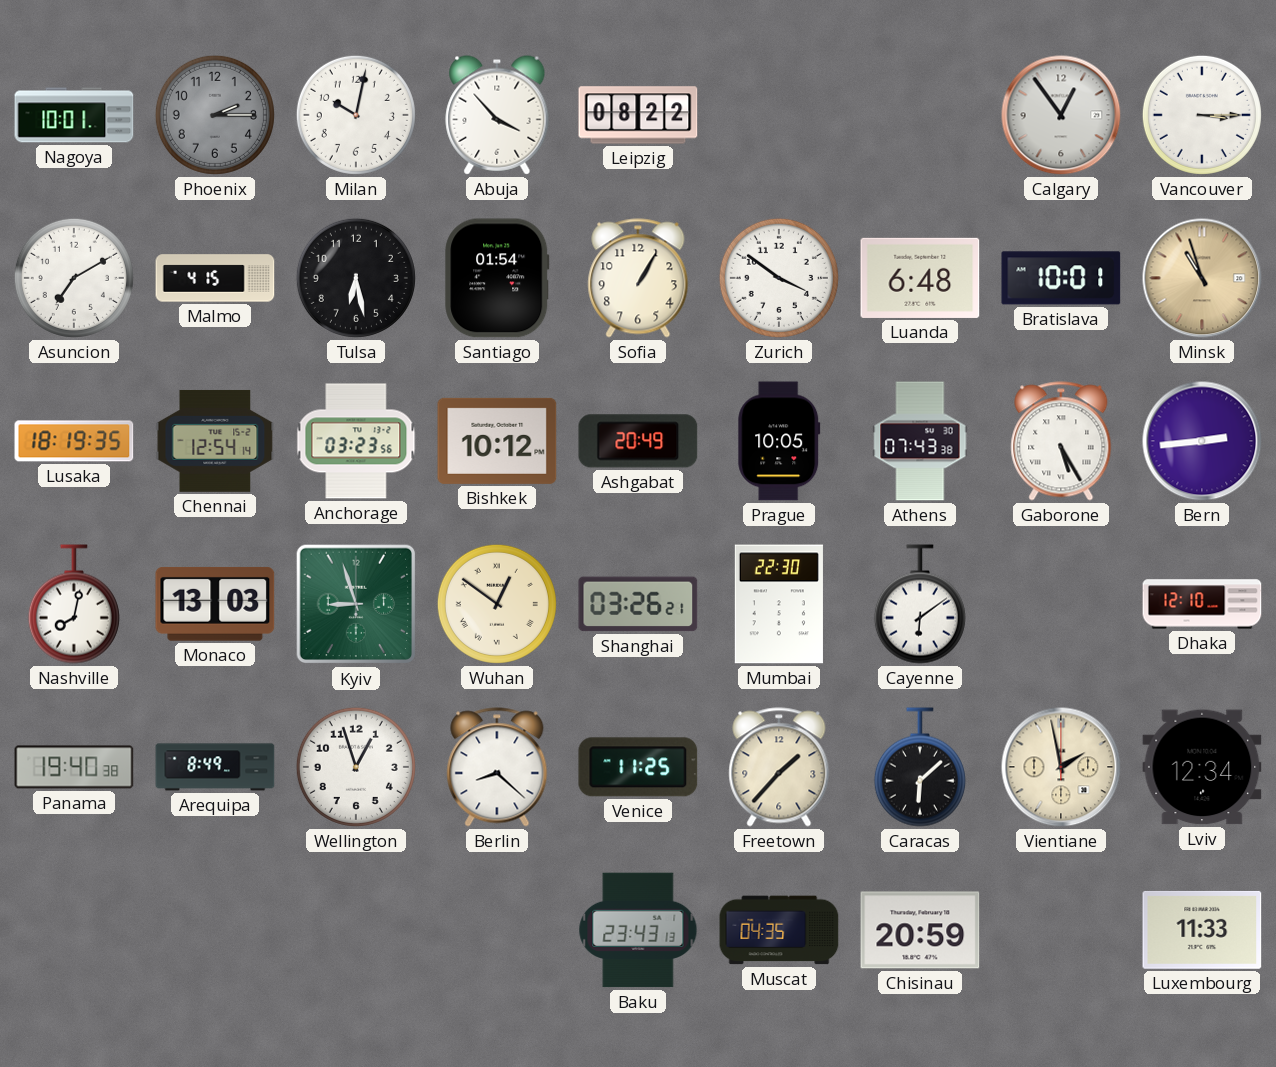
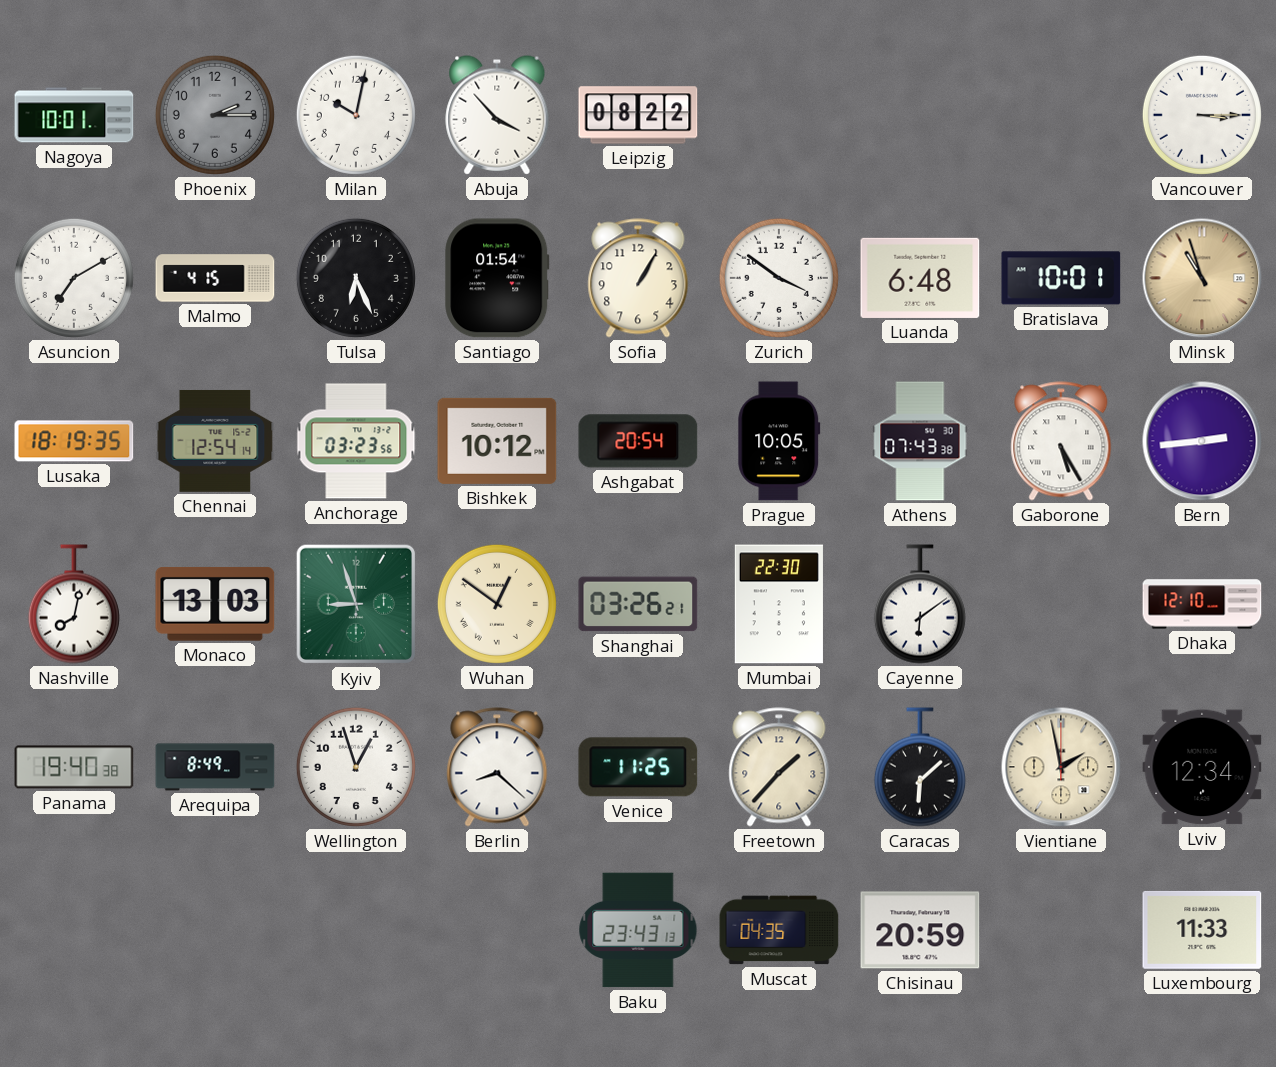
Calgary: 12:54 -> none (1061, 115)
Tulsa: 6:28 -> 6:26 (356, 278)
Ashgabat: 20:49 -> 20:54 (638, 441)
